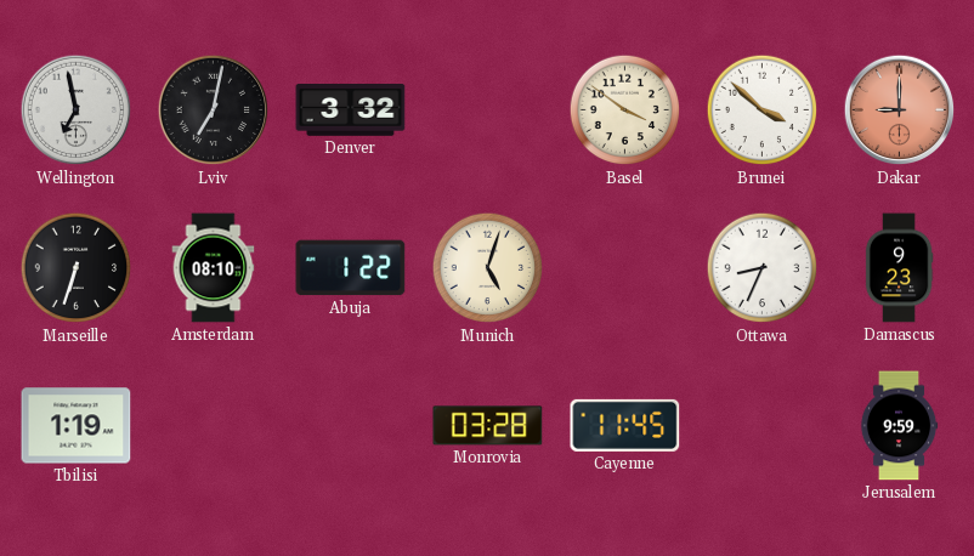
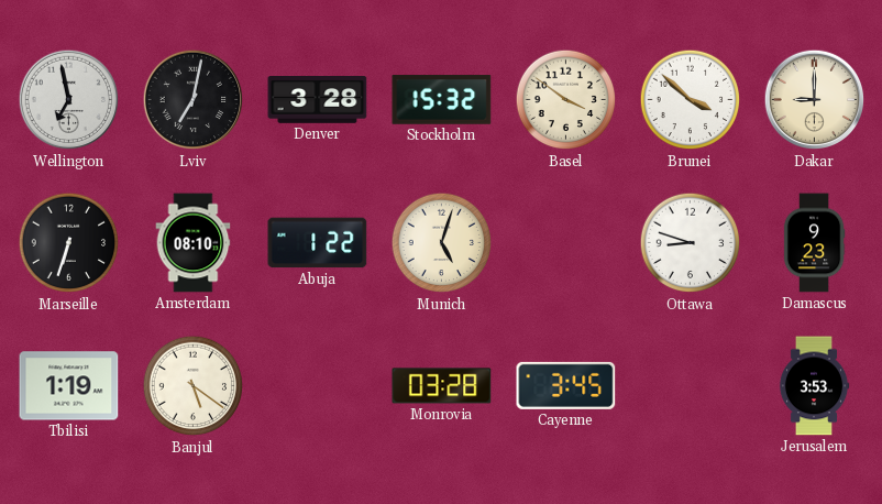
Denver: 3:32 -> 3:28 (318, 100)
Stockholm: none -> 15:32 (442, 100)
Dakar dial: salmon -> cream (815, 100)
Ottawa: 8:34 -> 8:48 (691, 243)
Banjul: none -> 5:21 (194, 386)
Cayenne: 11:45 -> 3:45 (566, 385)
Jerusalem: 9:59 -> 3:53 (814, 386)
